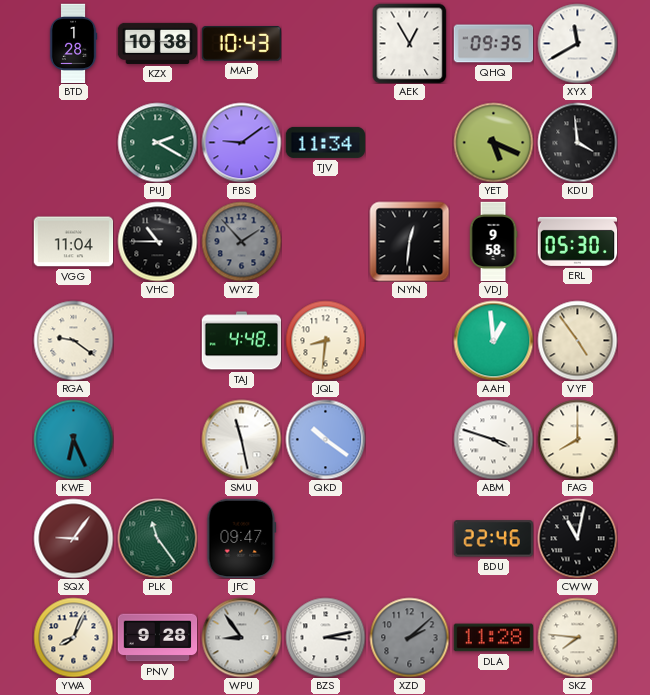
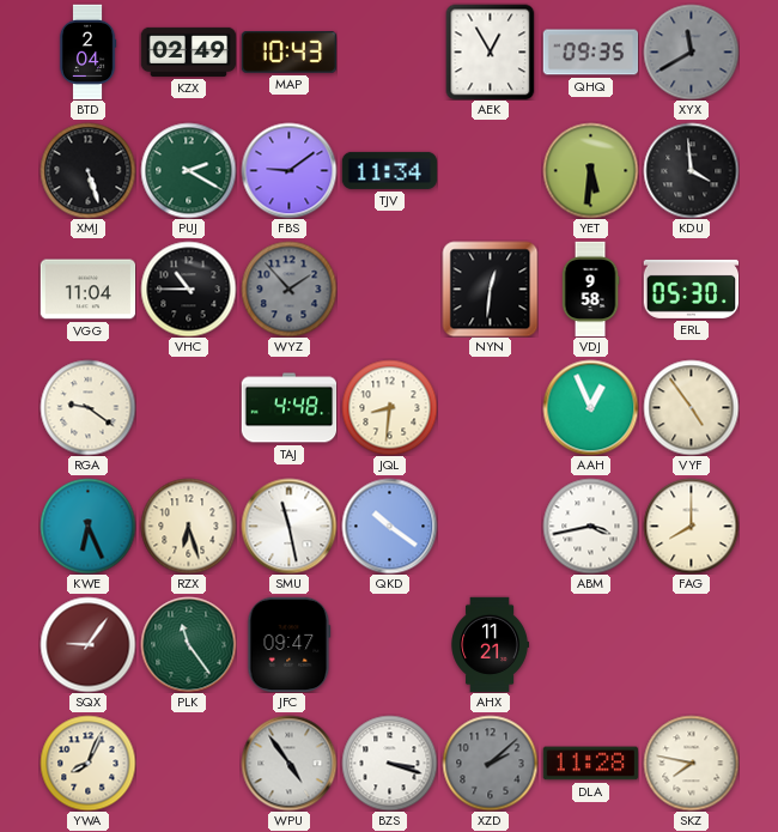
BTD: 1:28 -> 2:04 (87, 51)
KZX: 10:38 -> 02:49 (188, 51)
XYX dial: white -> grey (691, 51)
XMJ: none -> 5:27 (87, 170)
YET: 5:19 -> 5:31 (590, 170)
AAH: 12:59 -> 12:56 (590, 407)
RZX: none -> 6:27 (188, 526)
ABM: 3:48 -> 3:43 (590, 526)
AHX: none -> 11:21 (490, 644)
BDU: 22:46 -> none (493, 539)
CWW: 11:02 -> none (577, 538)
PNV: 9:28 -> none (157, 638)
WPU: 8:54 -> 4:54 (288, 763)
BZS: 3:13 -> 3:18 (389, 763)
SKZ: 7:46 -> 7:47 (691, 763)
